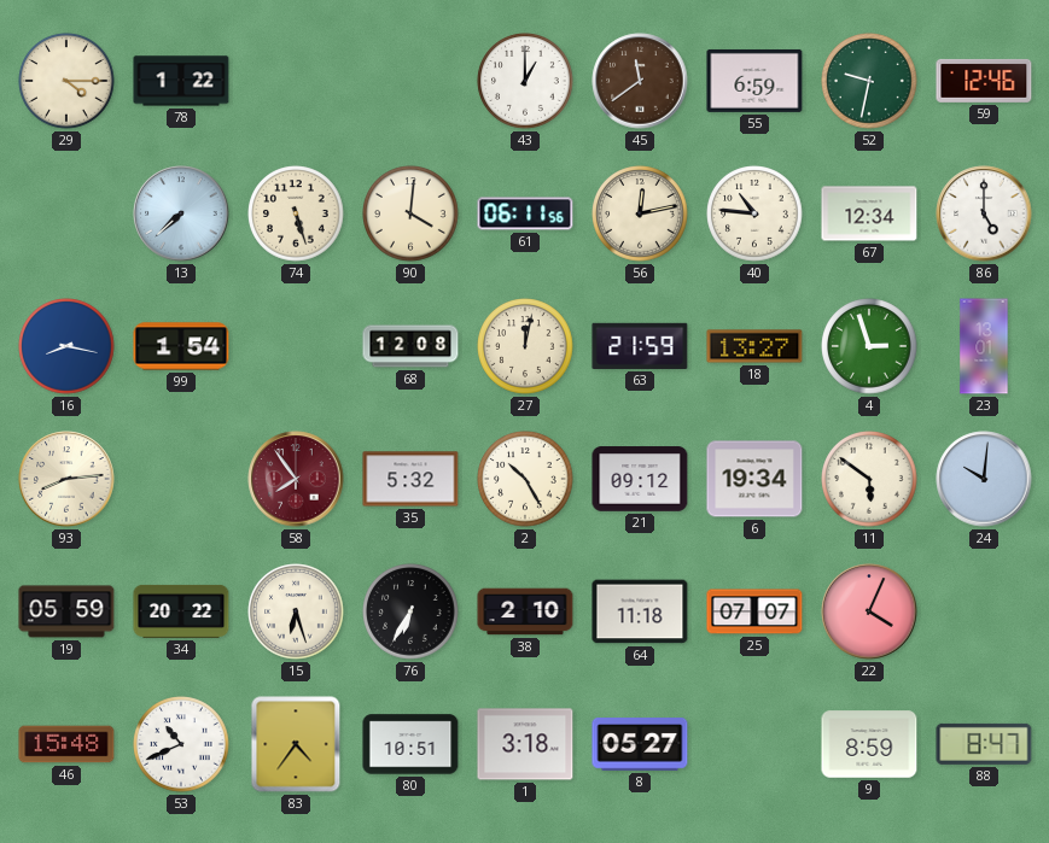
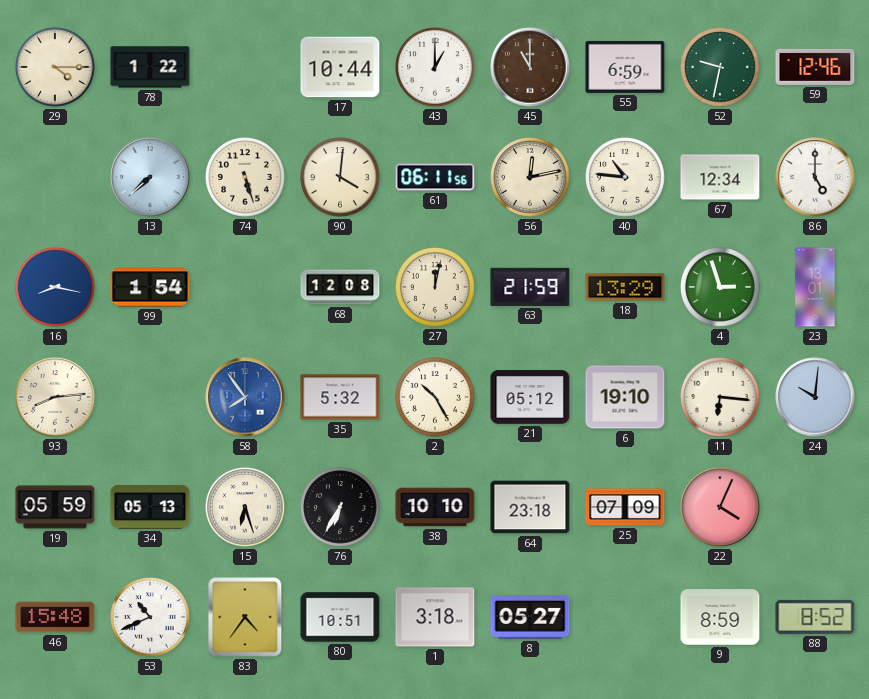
17: none -> 10:44 (340, 67)
45: 11:39 -> 11:00 (530, 67)
18: 13:27 -> 13:29 (625, 287)
58 dial: burgundy -> blue (245, 397)
21: 09:12 -> 05:12 (530, 397)
6: 19:34 -> 19:10 (625, 397)
11: 5:51 -> 6:16 (720, 397)
34: 20:22 -> 05:13 (150, 507)
38: 2:10 -> 10:10 (435, 507)
64: 11:18 -> 23:18 (530, 507)
25: 07:07 -> 07:09 (625, 507)
88: 8:47 -> 8:52 (815, 617)
